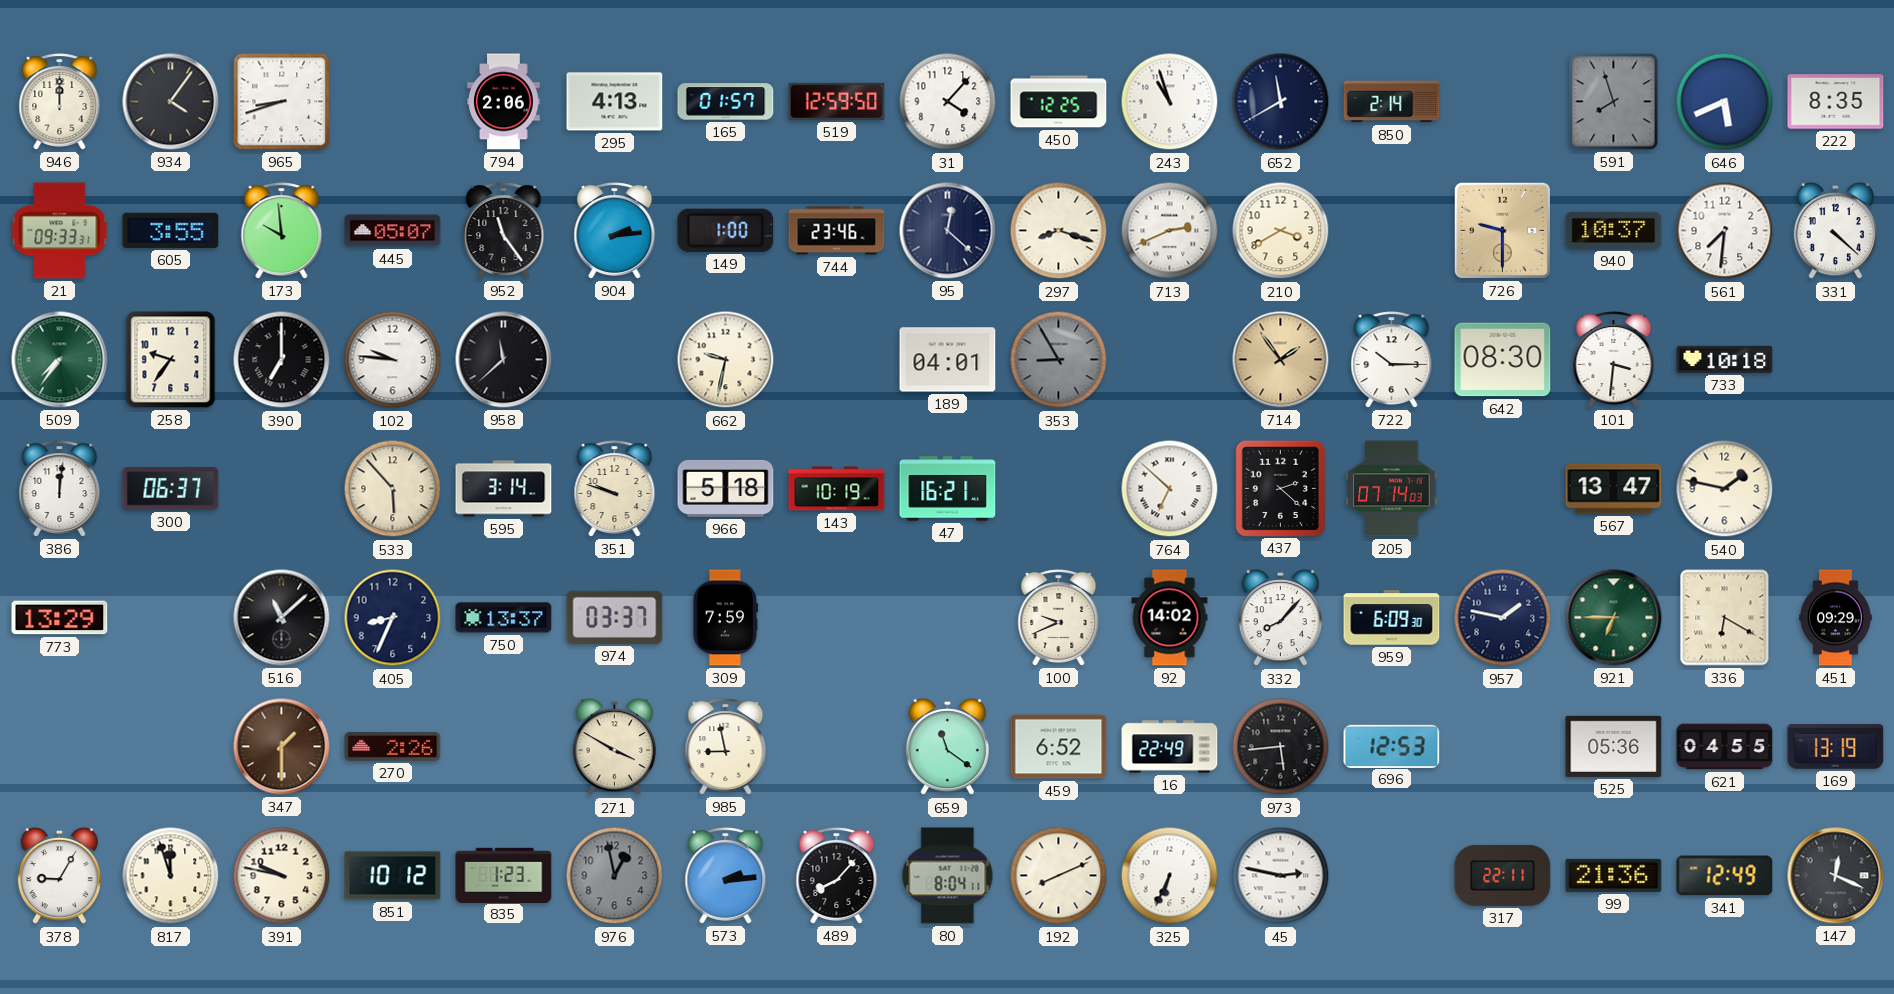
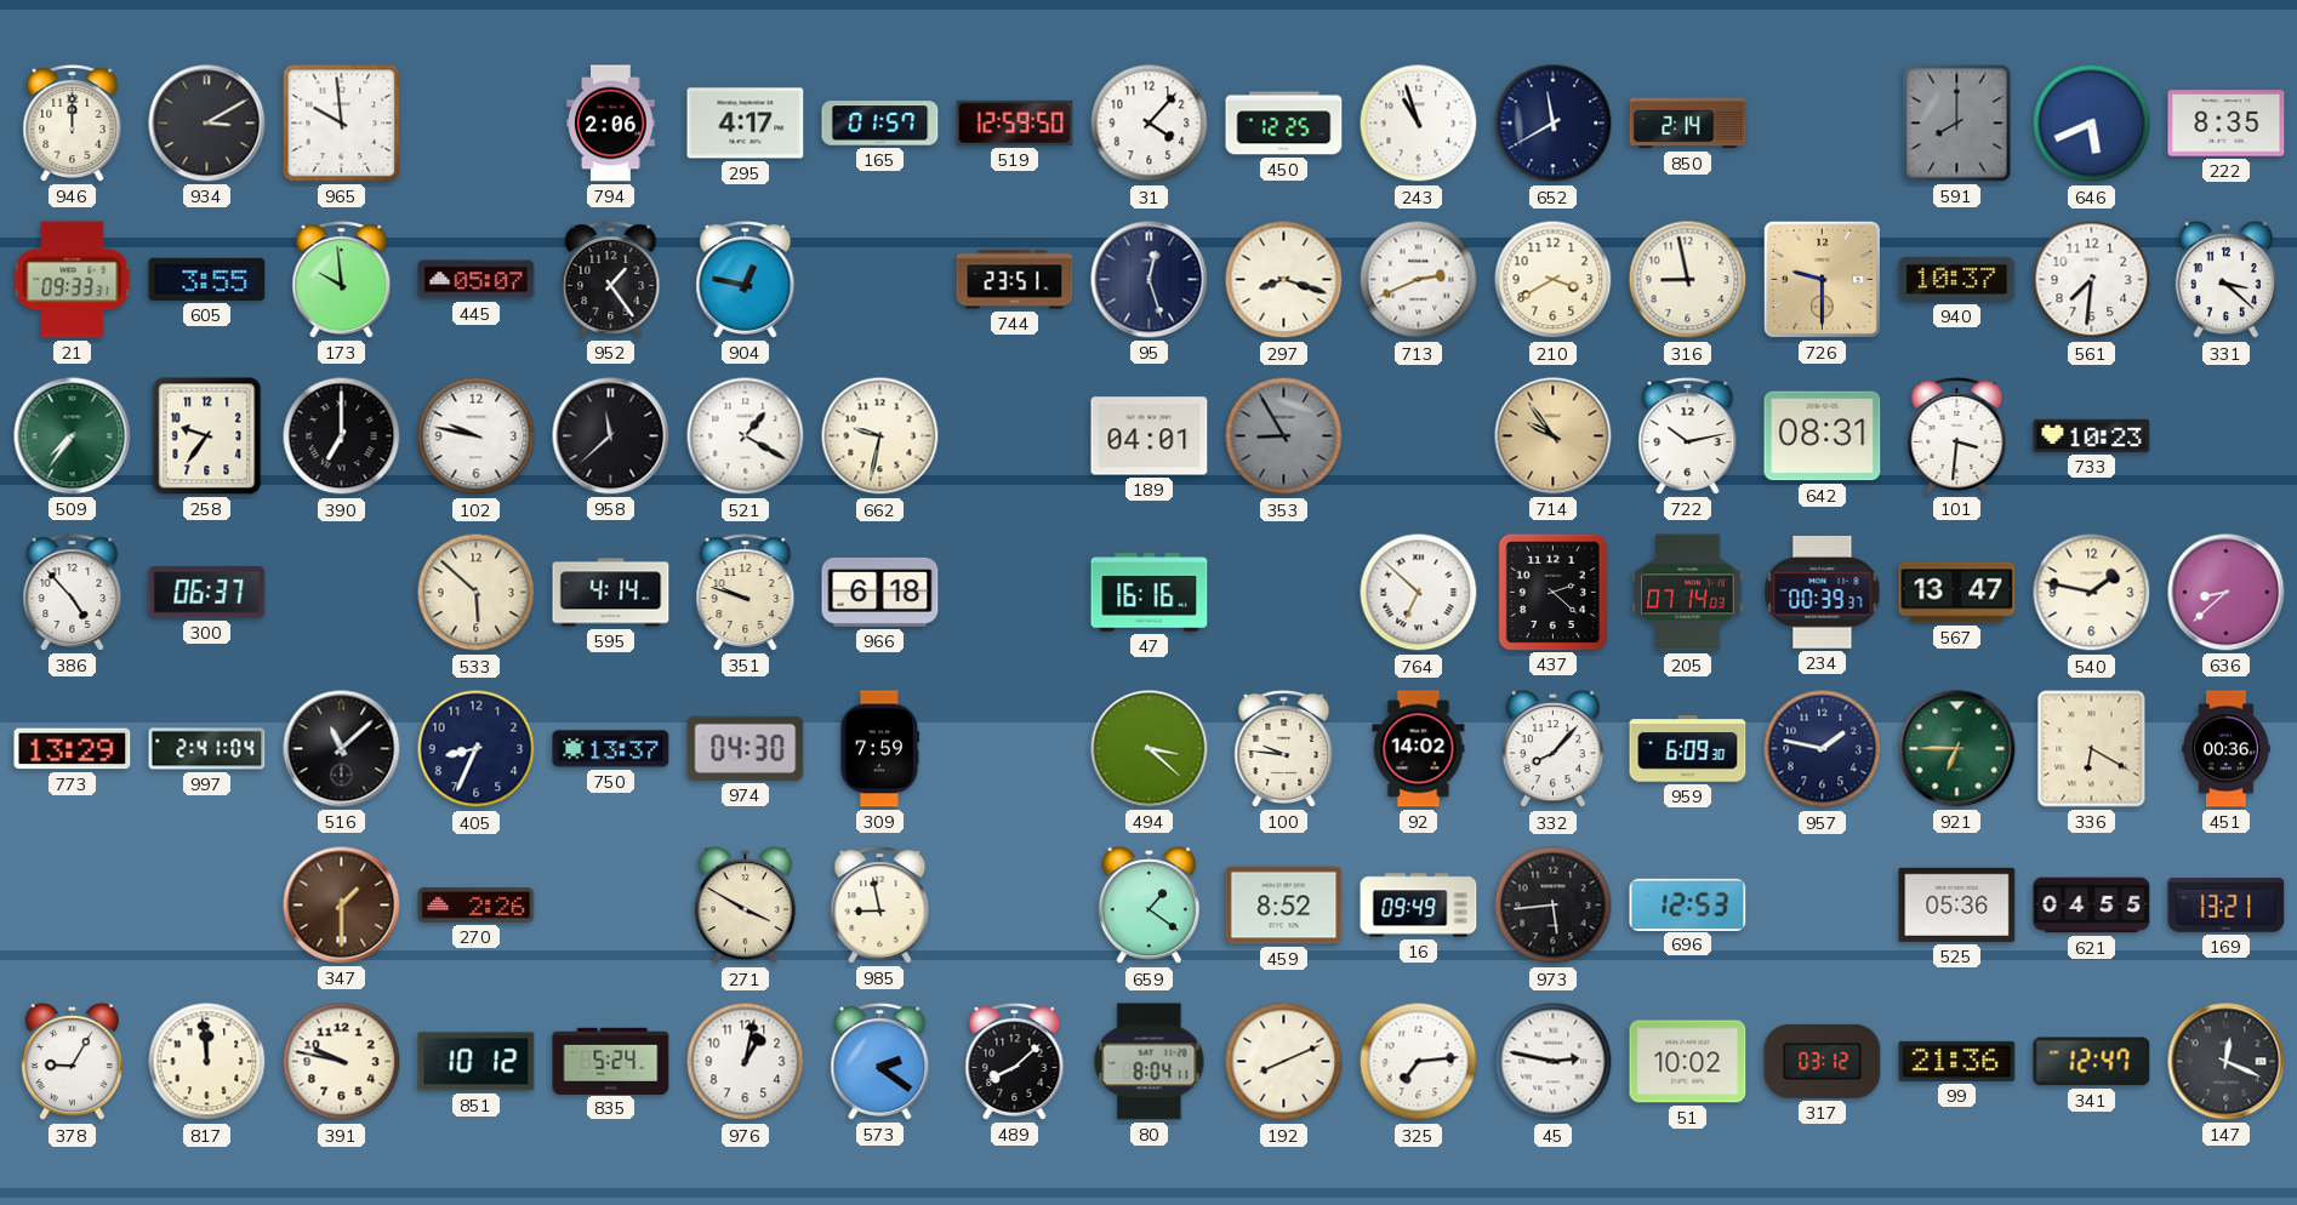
934: 4:06 -> 3:10 (207, 124)
965: 8:42 -> 9:59 (342, 124)
295: 4:13 -> 4:17 (746, 124)
591: 7:57 -> 8:00 (1957, 124)
952: 11:24 -> 1:24 (611, 280)
904: 2:14 -> 12:47 (746, 280)
149: 1:00 -> none (726, 230)
744: 23:46 -> 23:51 (1015, 280)
95: 12:22 -> 12:27 (1150, 280)
316: none -> 8:58 (1688, 280)
331: 4:22 -> 3:22 (2225, 280)
102: 9:46 -> 9:47 (477, 436)
521: none -> 1:20 (746, 436)
714: 1:54 -> 9:54 (1554, 436)
722: 10:15 -> 10:13 (1688, 436)
642: 08:30 -> 08:31 (1823, 436)
733: 10:18 -> 10:23 (2092, 435)
386: 12:01 -> 4:53 (73, 593)
533: 5:53 -> 5:52 (477, 593)
595: 3:14 -> 4:14 (611, 593)
966: 5:18 -> 6:18 (880, 592)
143: 10:19 -> none (837, 489)
47: 16:21 -> 16:16 (1150, 593)
234: none -> 00:39 (1823, 593)
636: none -> 8:38 (2227, 593)
997: none -> 2:41 (207, 749)
974: 03:37 -> 04:30 (746, 748)
494: none -> 3:22 (1150, 749)
100: 9:41 -> 9:46 (1284, 749)
451: 09:29 -> 00:36 (2227, 749)
659: 11:21 -> 1:21 (1148, 906)
459: 6:52 -> 8:52 (1284, 906)
16: 22:49 -> 09:49 (1419, 906)
169: 13:19 -> 13:21 (2227, 904)
817: 11:57 -> 11:59 (207, 1062)
835: 1:23 -> 5:24 (611, 1061)
976: 12:58 -> 1:02 (746, 1062)
976 dial: grey -> white (746, 1062)
573: 2:14 -> 2:21 (880, 1062)
489: 8:07 -> 8:08 (1015, 1062)
325: 6:34 -> 7:14 (1419, 1062)
51: none -> 10:02 (1688, 1062)
317: 22:11 -> 03:12 (1823, 1061)
341: 12:49 -> 12:47 (2092, 1062)
